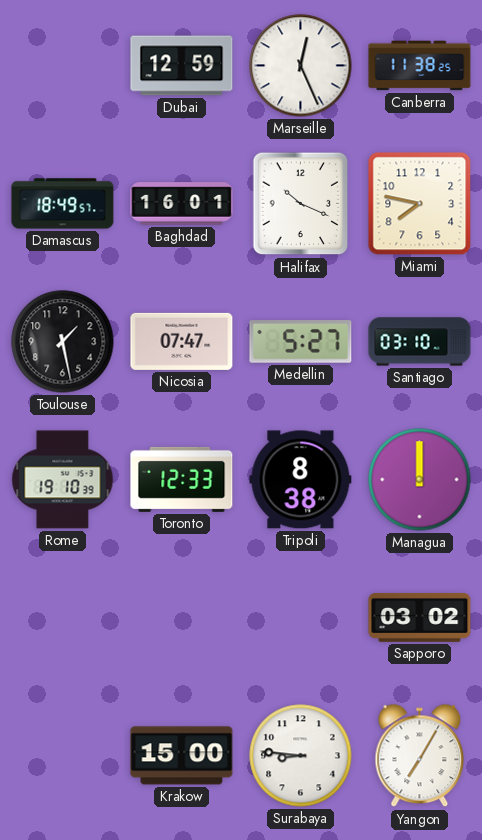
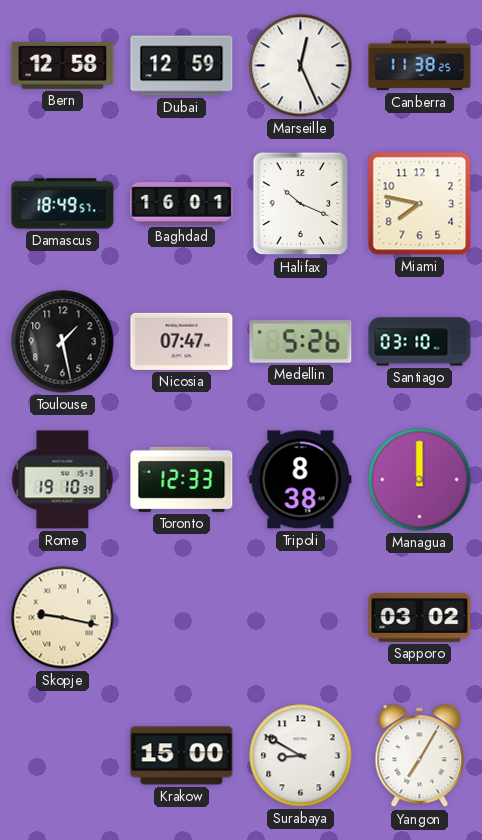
Bern: none -> 12:58 (63, 65)
Medellin: 5:27 -> 5:26 (301, 342)
Skopje: none -> 9:17 (63, 618)
Surabaya: 8:46 -> 8:50 (301, 756)
